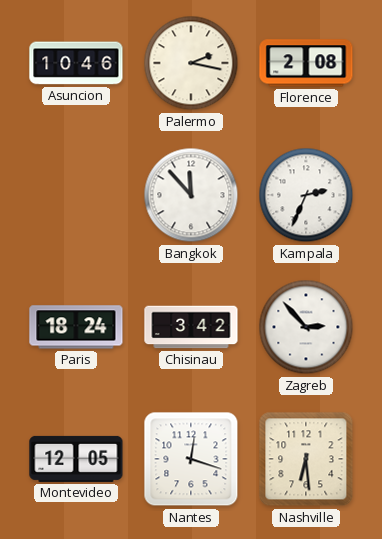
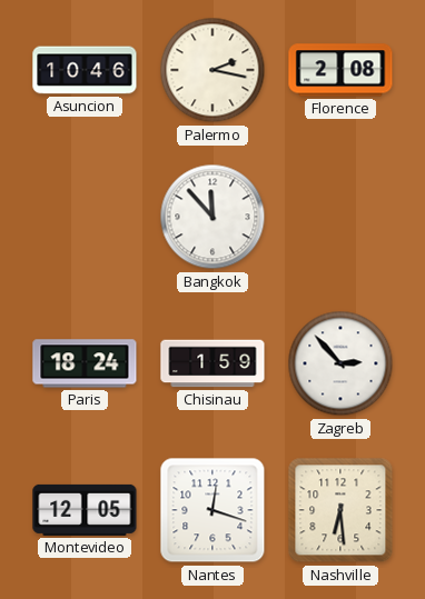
Kampala: 2:34 -> none (306, 195)
Chisinau: 3:42 -> 1:59 (212, 363)
